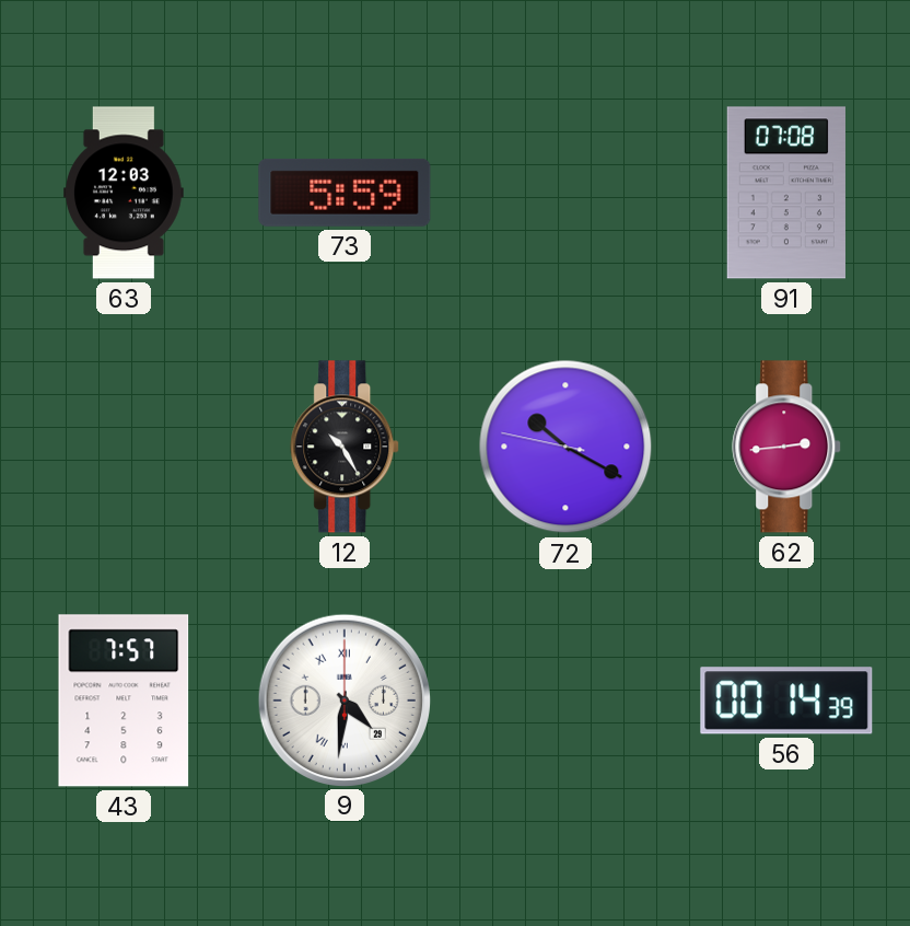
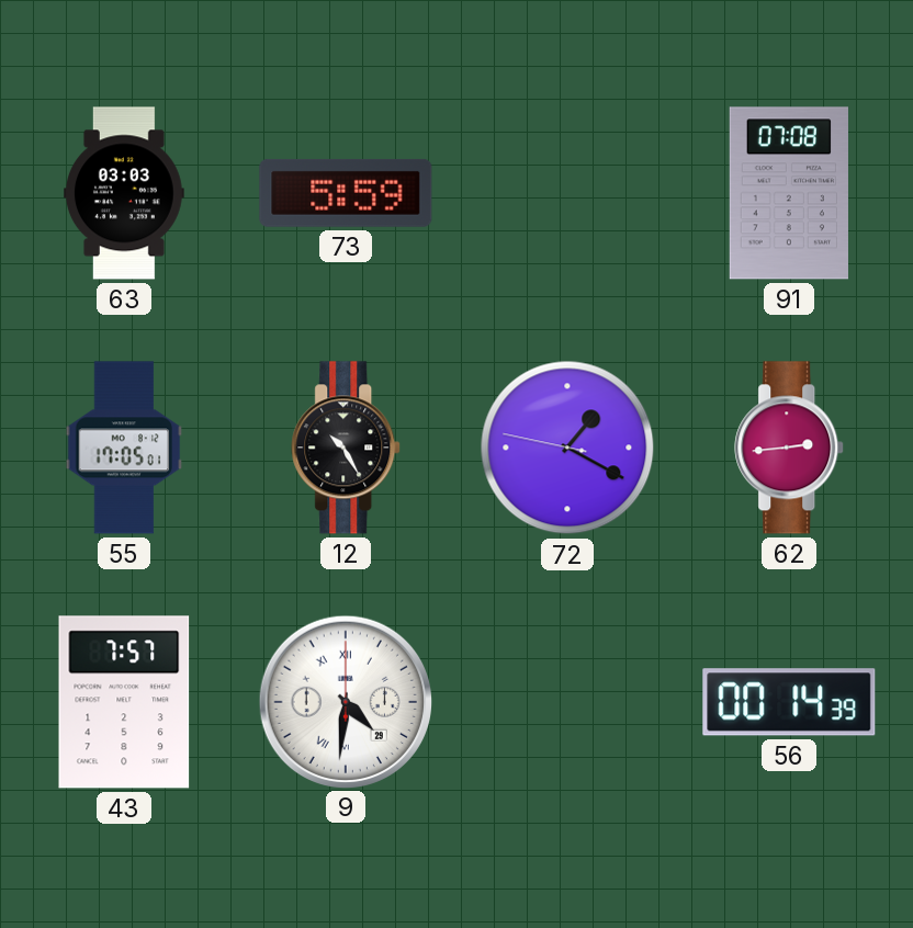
63: 12:03 -> 03:03 (125, 193)
55: none -> 17:05 (124, 448)
72: 10:19 -> 1:19 (567, 448)
